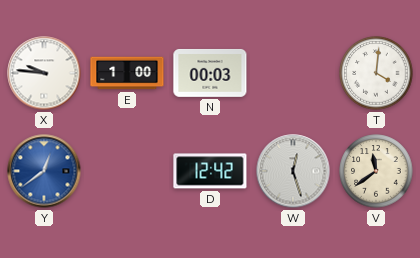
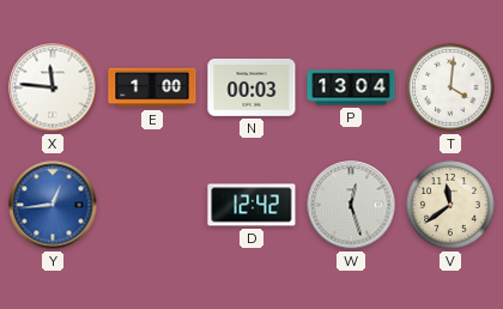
X: 9:46 -> 11:46 (53, 87)
P: none -> 13:04 (351, 87)
Y: 12:39 -> 12:44 (53, 205)
